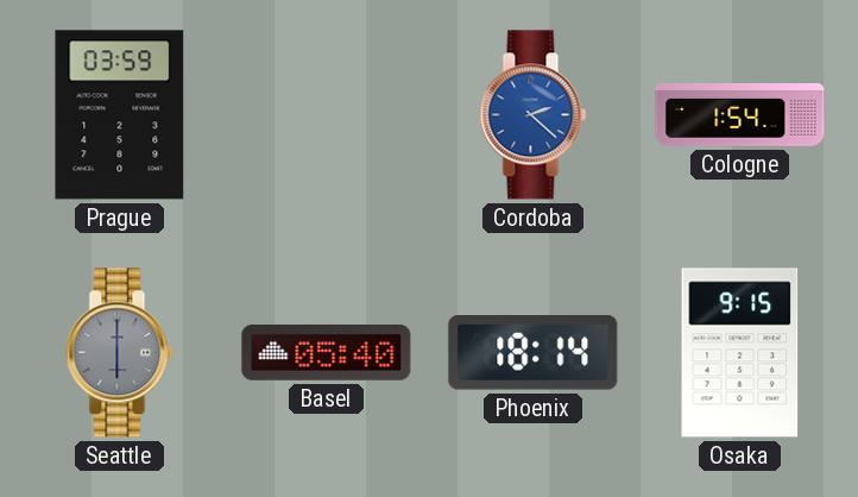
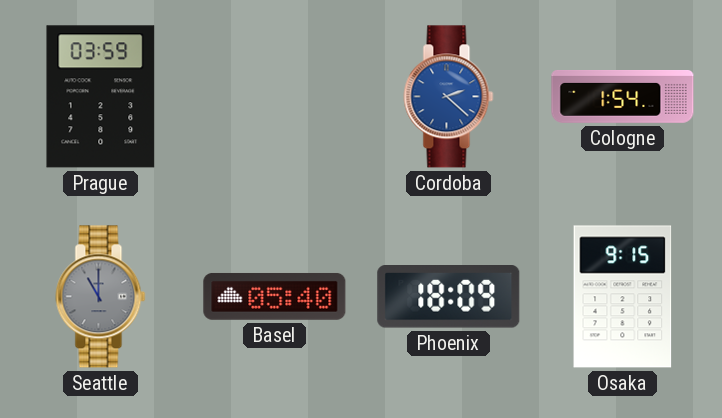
Seattle: 6:00 -> 11:00 (101, 297)
Phoenix: 18:14 -> 18:09 (449, 297)
